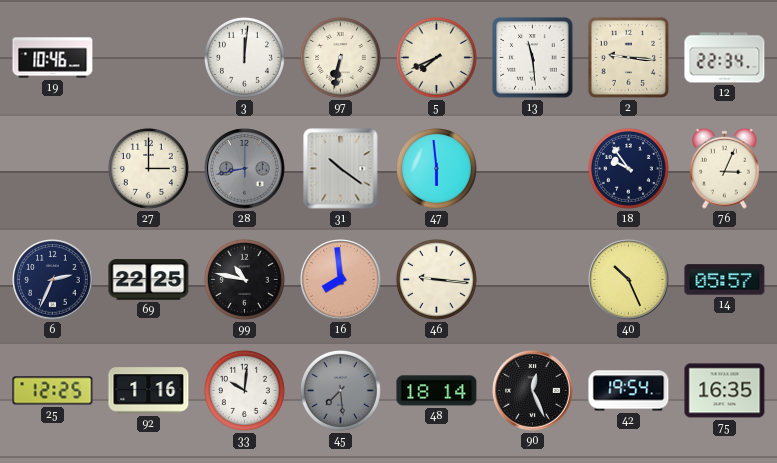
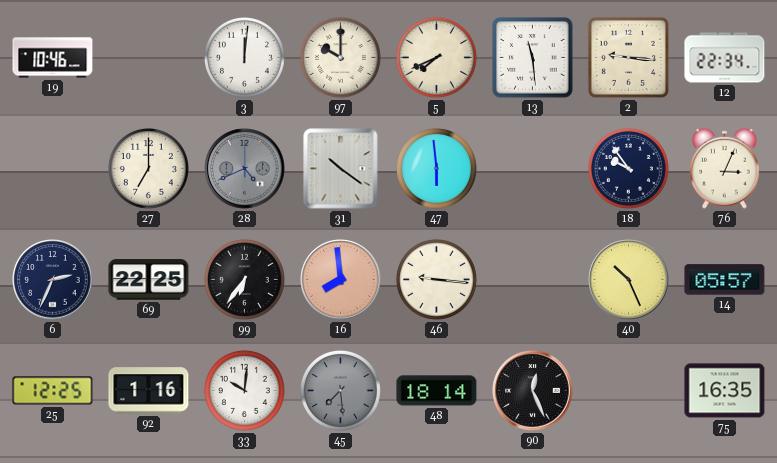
97: 6:32 -> 10:00 (340, 57)
27: 3:00 -> 7:00 (148, 168)
28: 8:43 -> 4:41 (245, 169)
99: 10:47 -> 6:36 (244, 279)
42: 19:54 -> none (629, 391)
